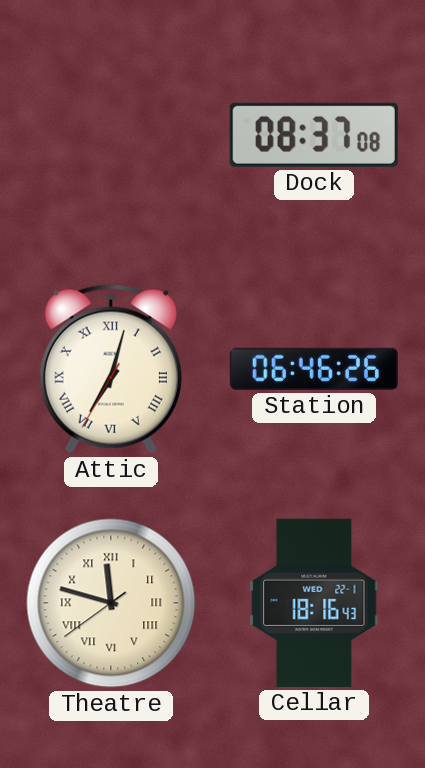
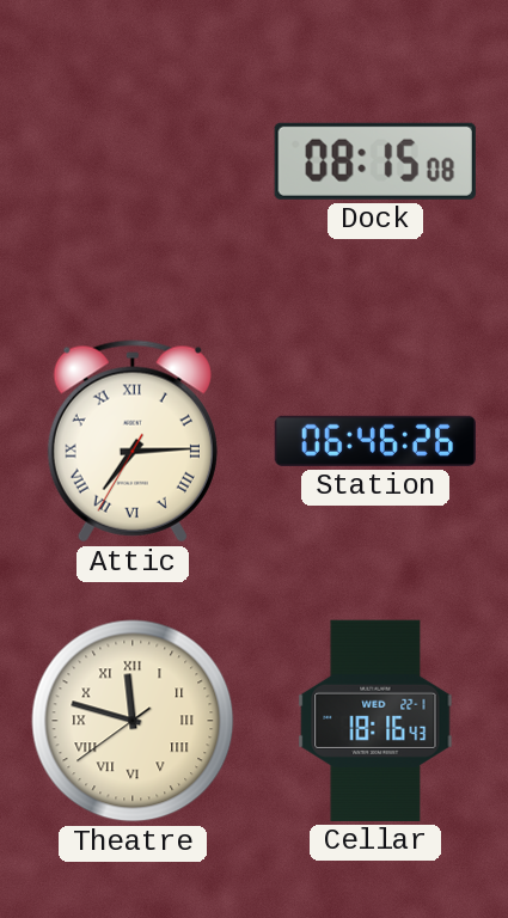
Dock: 08:37 -> 08:15 (375, 161)
Attic: 7:02 -> 7:14 (133, 441)
